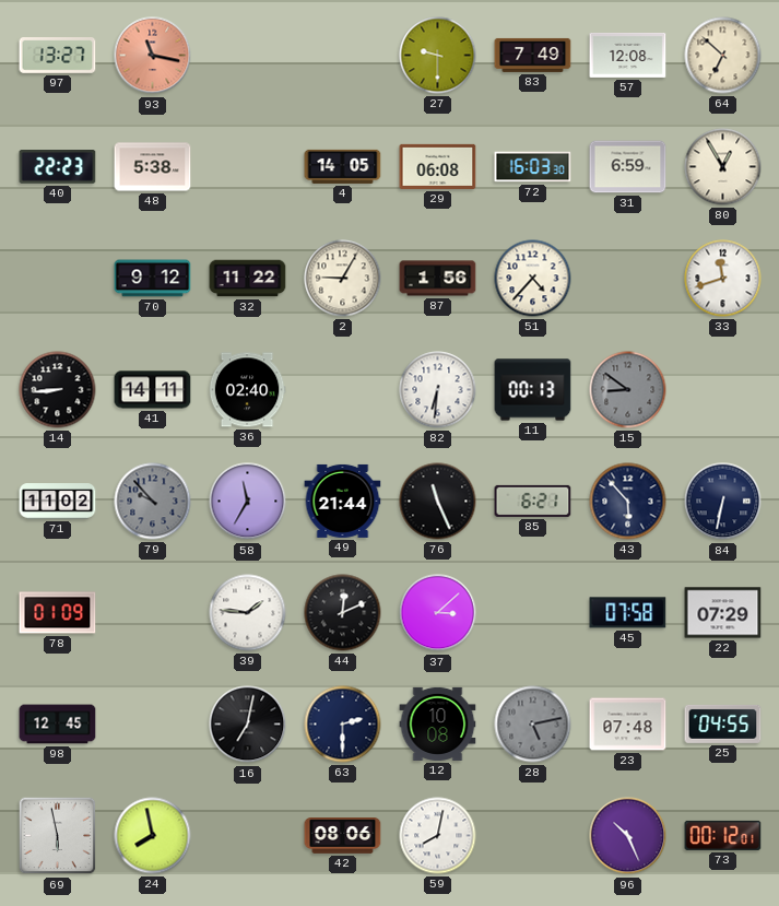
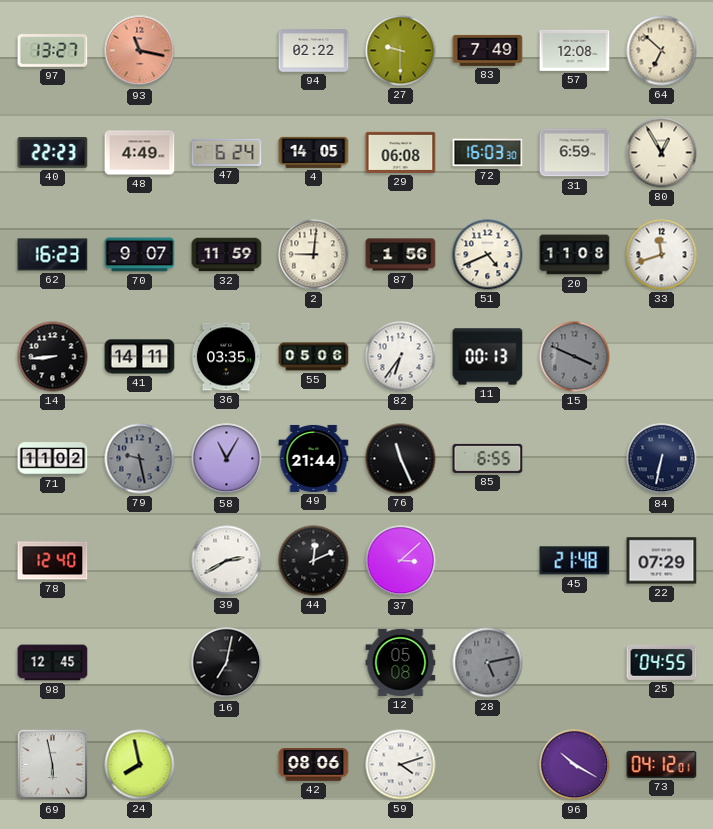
94: none -> 02:22 (314, 51)
48: 5:38 -> 4:49 (140, 153)
47: none -> 6:24 (227, 152)
62: none -> 16:23 (53, 255)
70: 9:12 -> 9:07 (140, 255)
32: 11:22 -> 11:59 (227, 255)
2: 9:05 -> 9:01 (314, 255)
51: 4:37 -> 4:41 (488, 255)
20: none -> 11:08 (575, 255)
36: 02:40 -> 03:35 (226, 357)
55: none -> 05:06 (314, 357)
82: 6:31 -> 6:36 (401, 357)
15: 8:51 -> 3:49 (575, 357)
79: 9:53 -> 9:28 (140, 459)
58: 11:35 -> 11:05 (227, 459)
85: 6:21 -> 6:55 (488, 458)
43: 5:53 -> none (628, 502)
78: 01:09 -> 12:40 (53, 561)
39: 1:46 -> 2:40 (227, 561)
45: 07:58 -> 21:48 (575, 561)
63: 2:30 -> none (343, 725)
12: 10:08 -> 05:08 (401, 662)
23: 07:48 -> none (628, 725)
59: 8:02 -> 4:12 (401, 765)
96: 10:26 -> 10:20 (575, 765)
73: 00:12 -> 04:12 (662, 764)
